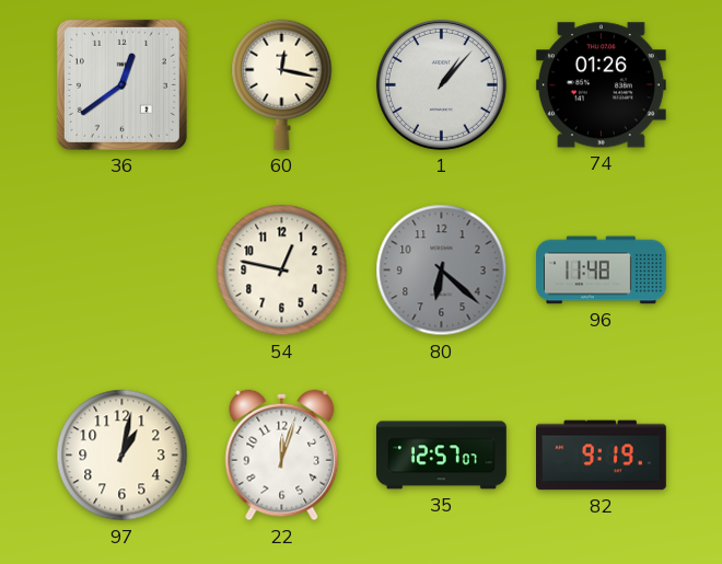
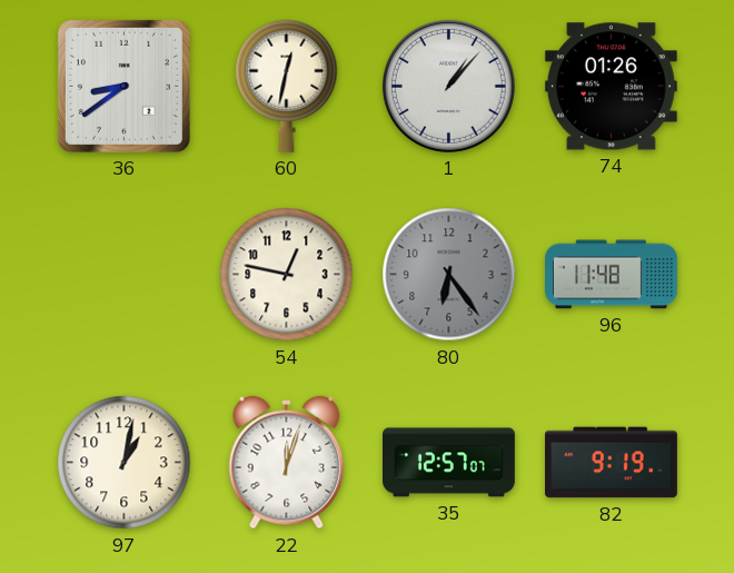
36: 12:39 -> 8:39 (123, 86)
60: 12:17 -> 12:32 (287, 86)
80: 6:22 -> 6:24 (449, 275)
